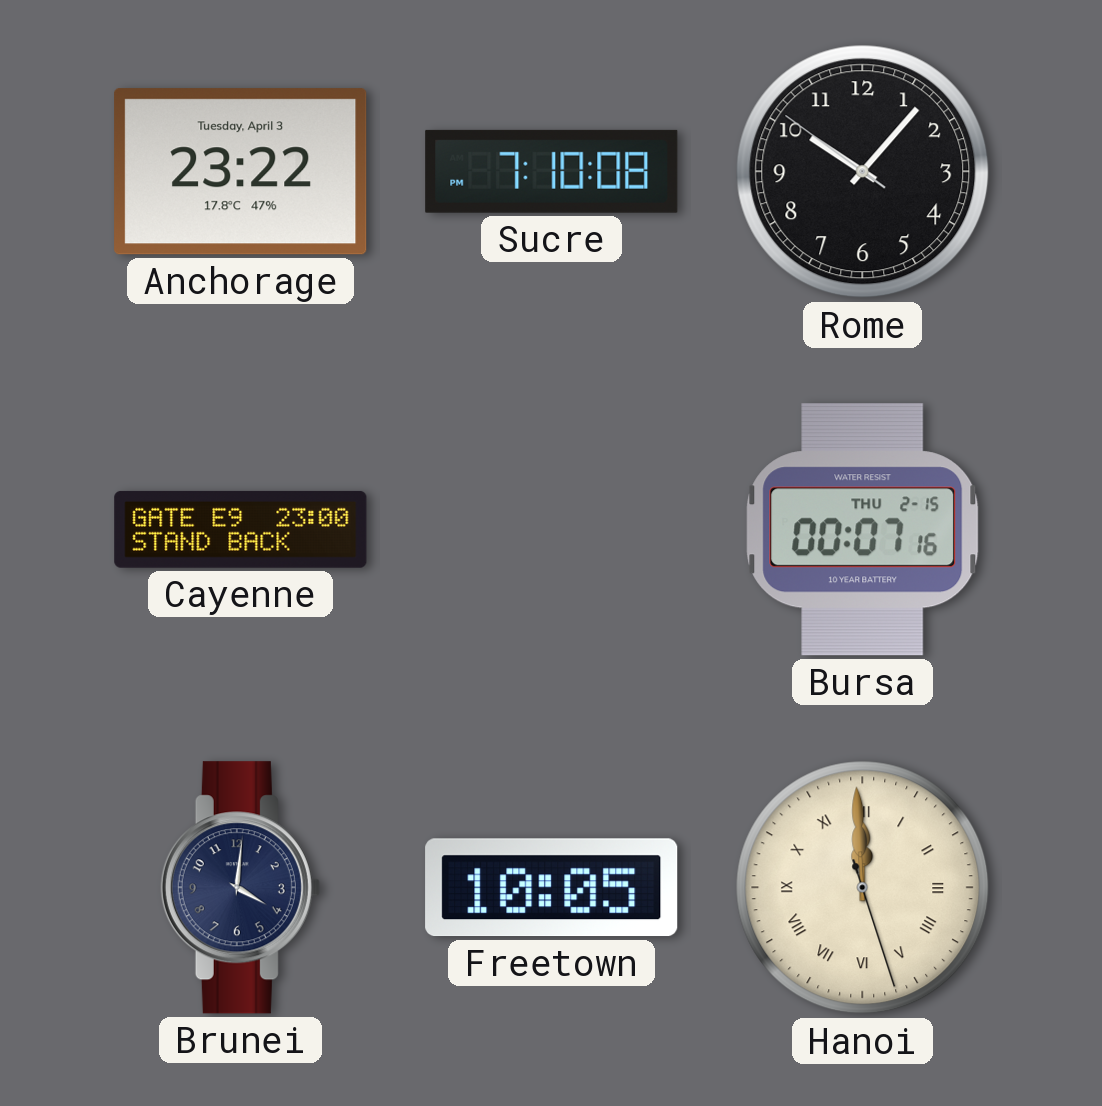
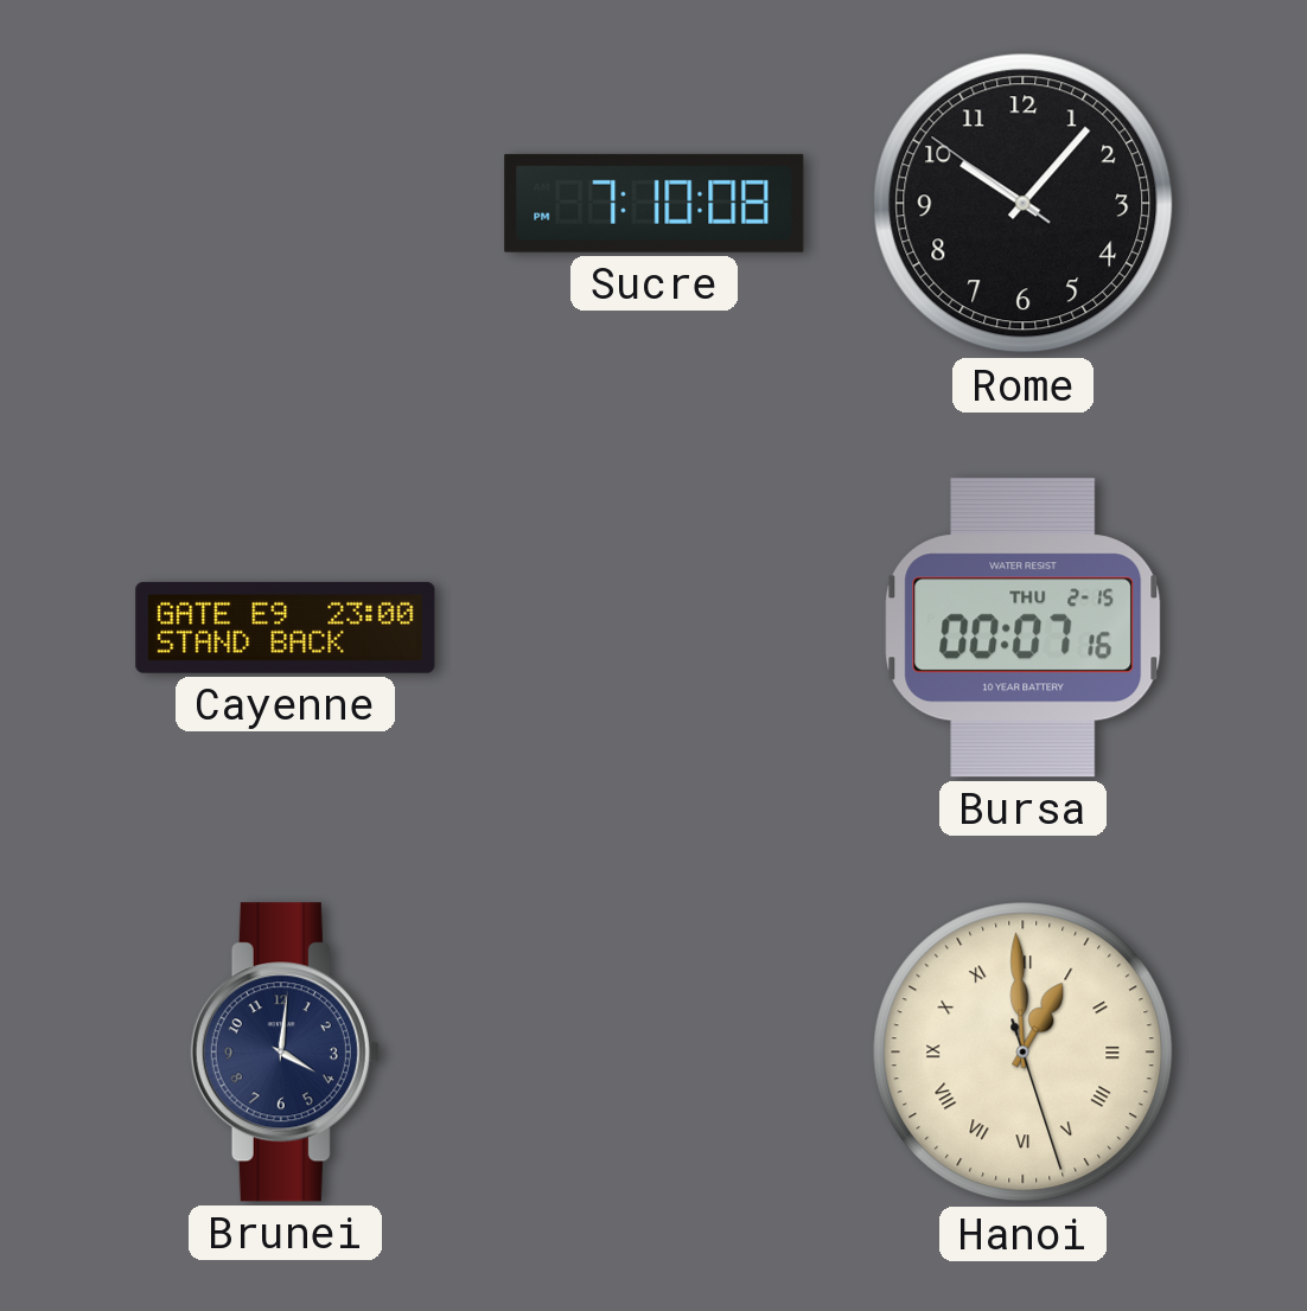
Anchorage: 23:22 -> none (241, 172)
Freetown: 10:05 -> none (552, 888)
Hanoi: 11:59 -> 12:59 (1024, 1053)
